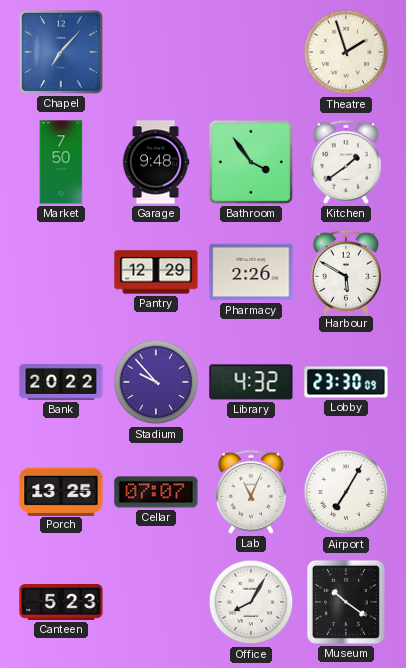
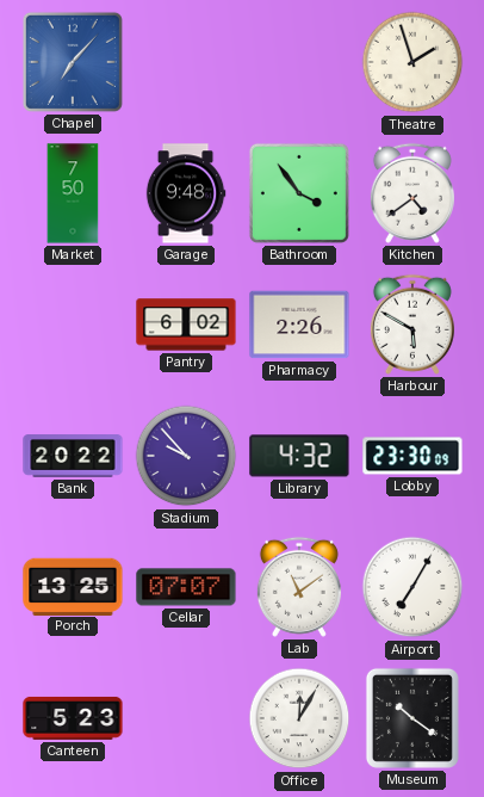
Kitchen: 1:39 -> 4:39 (412, 193)
Pantry: 12:29 -> 6:02 (186, 325)
Lab: 11:04 -> 11:09 (299, 587)
Office: 8:05 -> 12:05 (299, 718)
